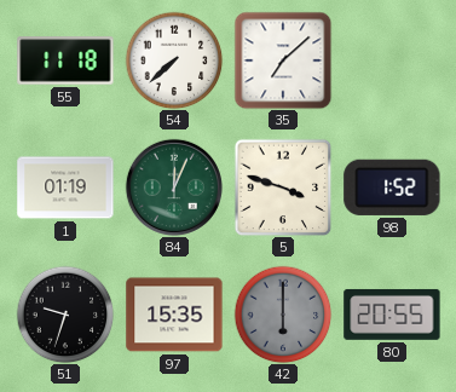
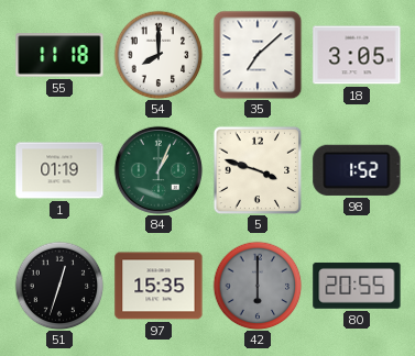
54: 7:38 -> 8:00 (159, 55)
18: none -> 3:05 (357, 55)
84: 12:04 -> 1:04 (159, 170)
51: 9:33 -> 12:33 (59, 286)
